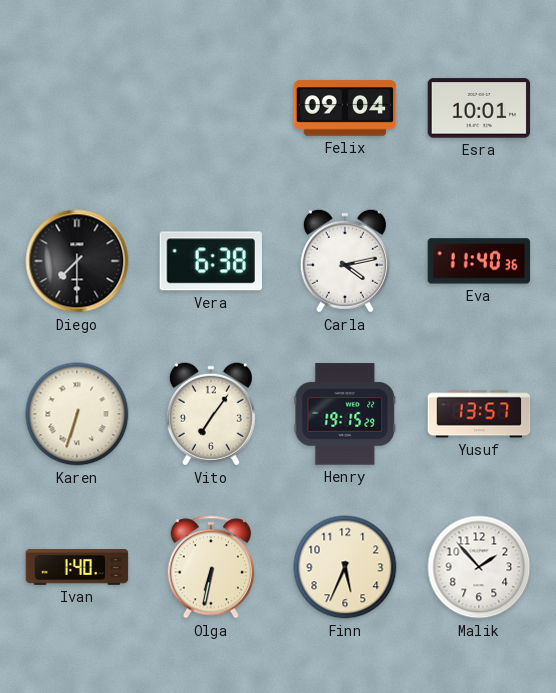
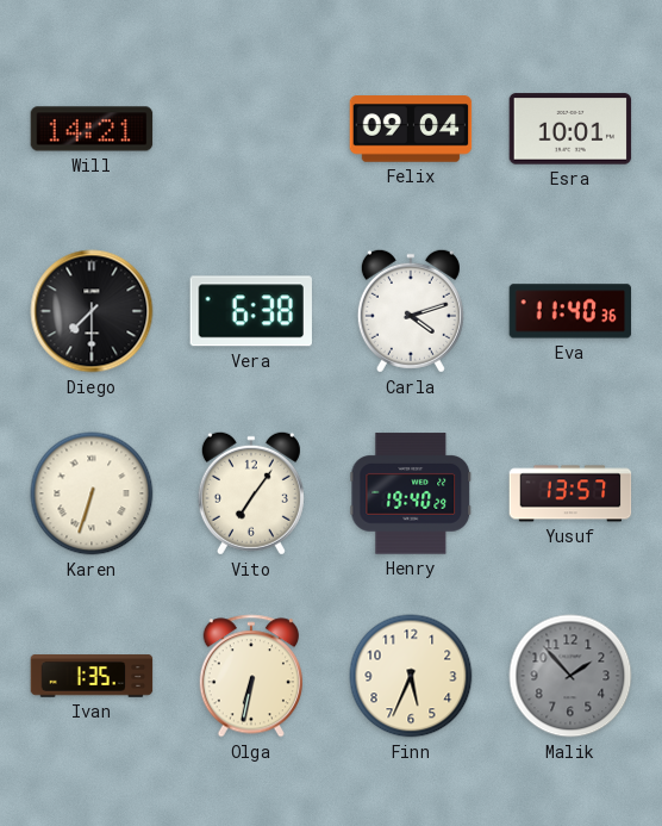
Will: none -> 14:21 (92, 129)
Carla: 4:13 -> 4:12 (411, 311)
Henry: 19:15 -> 19:40 (411, 493)
Ivan: 1:40 -> 1:35 (92, 676)
Malik dial: white -> grey (570, 676)
